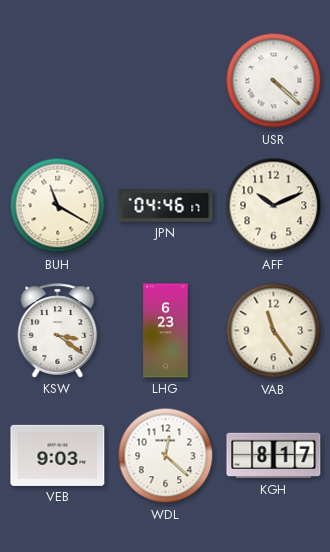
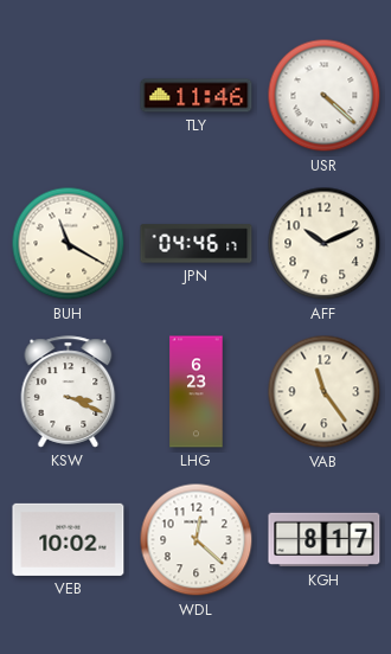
TLY: none -> 11:46 (197, 96)
KSW: 3:21 -> 3:19 (69, 392)
VEB: 9:03 -> 10:02 (69, 539)
